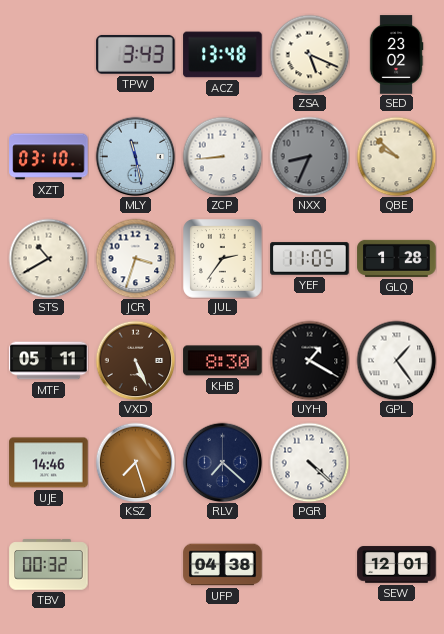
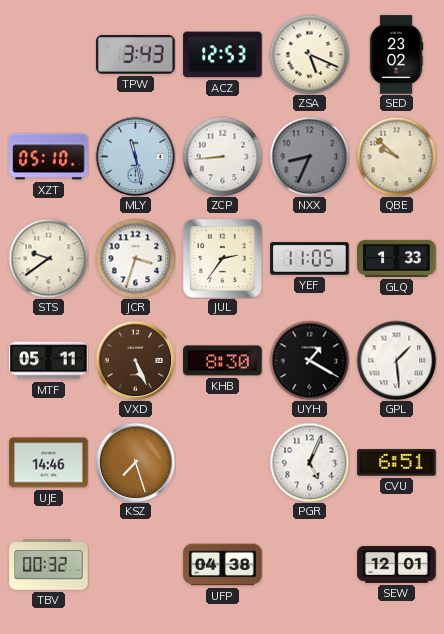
ACZ: 13:48 -> 12:53 (223, 55)
XZT: 03:10 -> 05:10 (49, 157)
STS: 10:40 -> 9:39 (48, 258)
GLQ: 1:28 -> 1:33 (397, 258)
GPL: 1:24 -> 1:29 (396, 360)
RLV: 7:22 -> none (222, 462)
PGR: 4:22 -> 5:04 (309, 462)
CVU: none -> 6:51 (397, 463)
